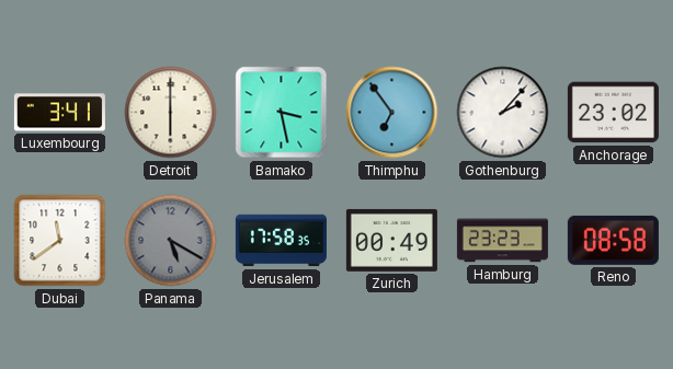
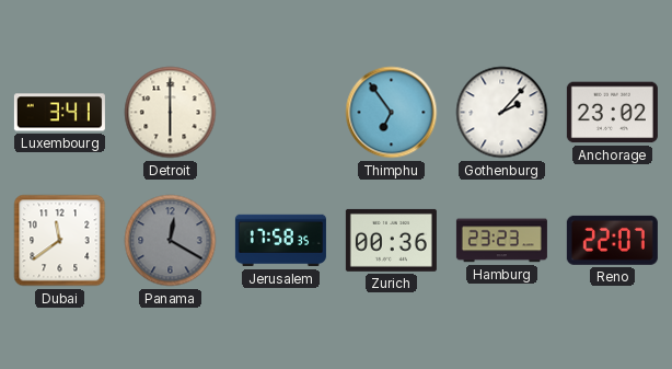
Bamako: 3:28 -> none (282, 113)
Panama: 5:20 -> 12:20 (171, 241)
Zurich: 00:49 -> 00:36 (391, 240)
Reno: 08:58 -> 22:07 (612, 240)
